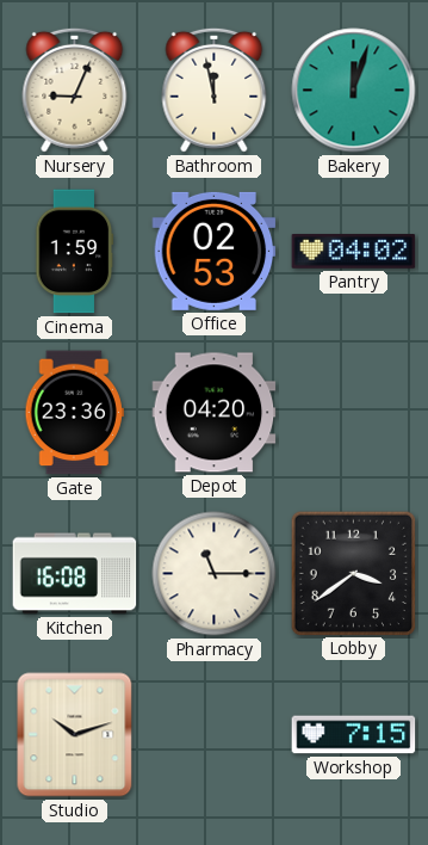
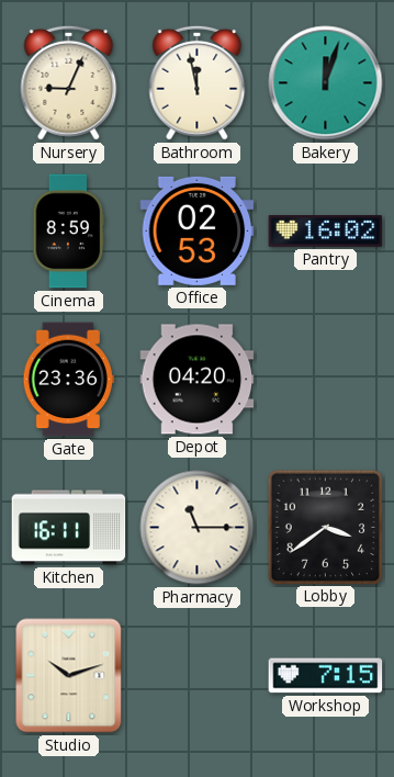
Cinema: 1:59 -> 8:59 (69, 232)
Pantry: 04:02 -> 16:02 (326, 232)
Kitchen: 16:08 -> 16:11 (69, 528)
